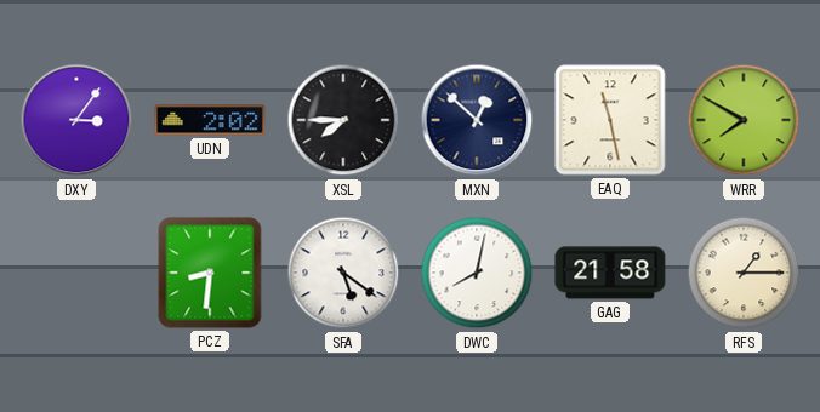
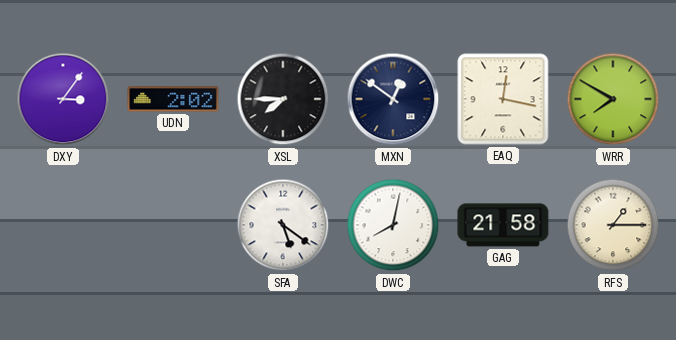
MXN: 12:52 -> 12:51 (393, 99)
EAQ: 11:28 -> 12:17 (503, 99)
PCZ: 8:31 -> none (210, 273)
